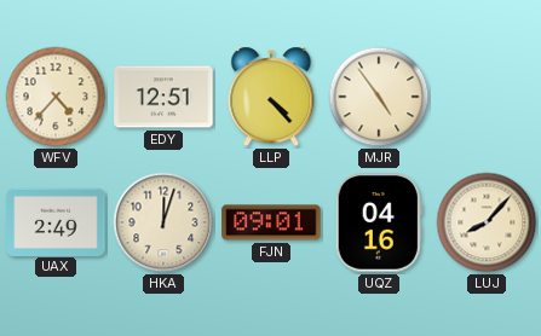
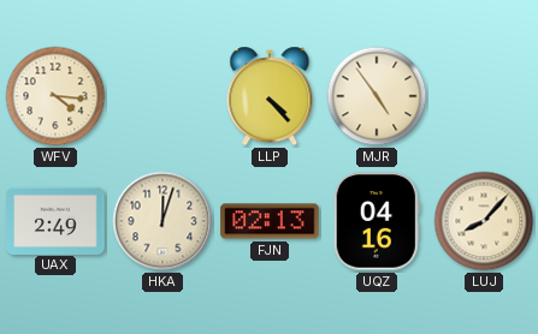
WFV: 4:37 -> 4:16 (55, 96)
EDY: 12:51 -> none (163, 97)
FJN: 09:01 -> 02:13 (270, 221)
